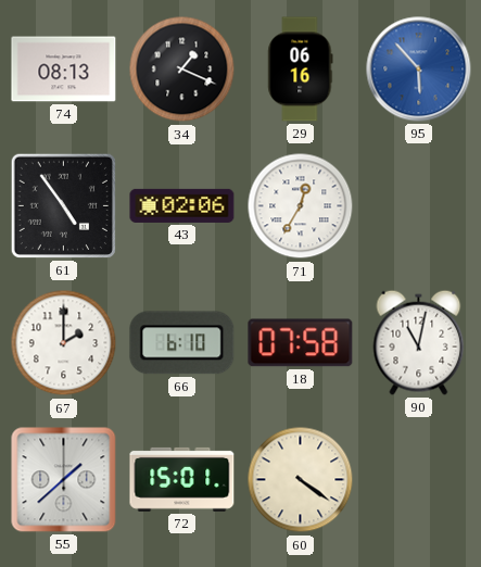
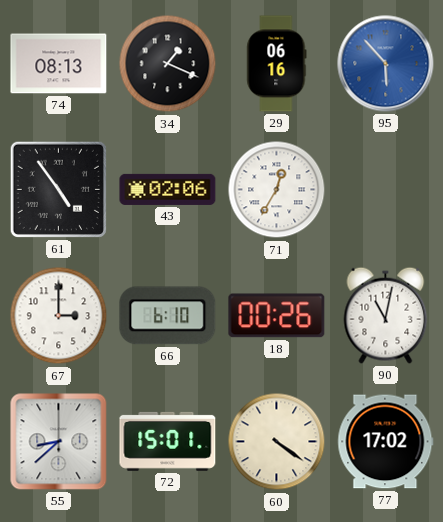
67: 2:00 -> 3:00 (59, 316)
18: 07:58 -> 00:26 (277, 316)
55: 1:38 -> 8:38 (59, 442)
77: none -> 17:02 (386, 442)
